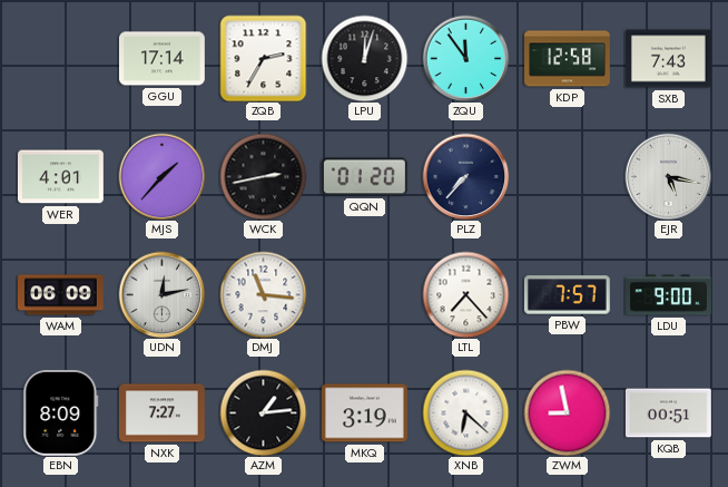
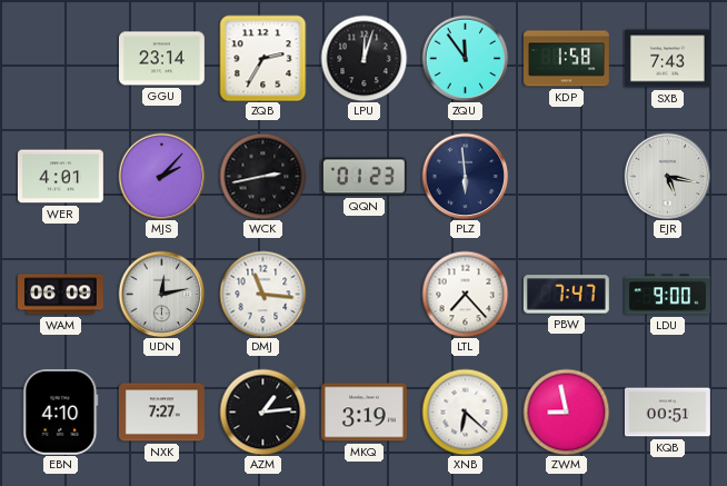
GGU: 17:14 -> 23:14 (161, 59)
KDP: 12:58 -> 1:58 (567, 59)
MJS: 1:37 -> 2:07 (161, 176)
QQN: 01:20 -> 01:23 (363, 177)
PLZ: 7:37 -> 5:59 (465, 176)
PBW: 7:57 -> 7:47 (566, 295)
EBN: 8:09 -> 4:10 (61, 411)
